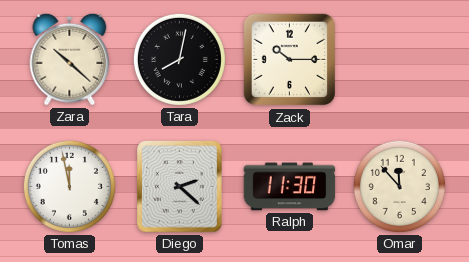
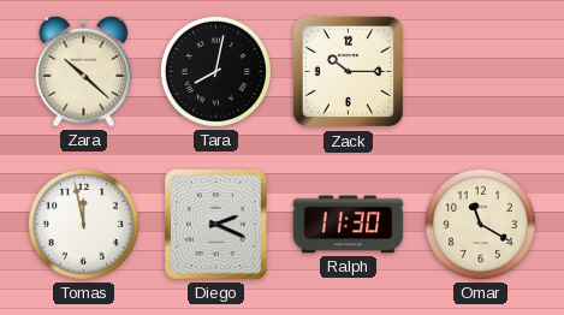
Diego: 2:22 -> 2:19 (216, 225)
Omar: 11:53 -> 11:20 (480, 224)
